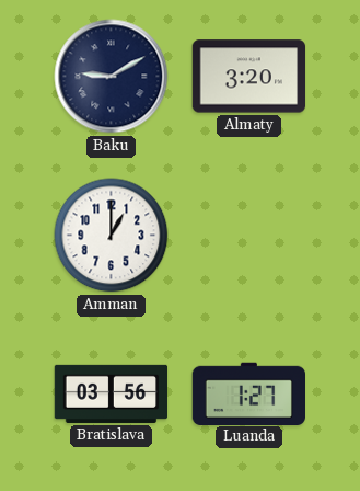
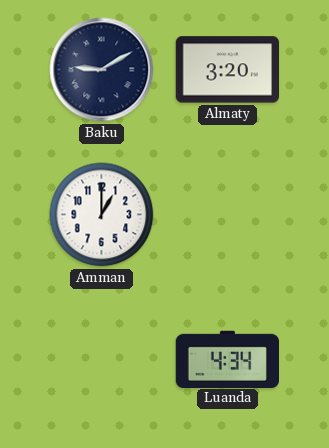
Bratislava: 03:56 -> none (112, 393)
Luanda: 1:27 -> 4:34 (228, 359)
